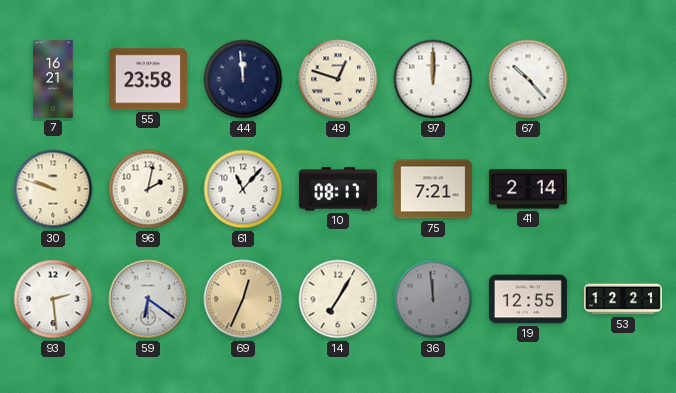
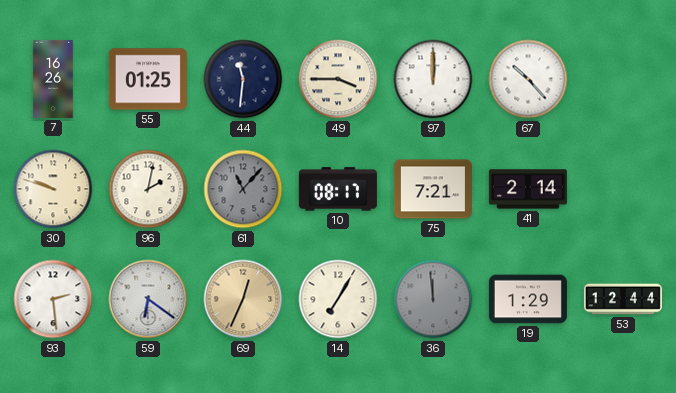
7: 16:21 -> 16:26 (53, 79)
55: 23:58 -> 01:25 (148, 79)
44: 11:59 -> 11:31 (243, 79)
49: 12:48 -> 3:45 (338, 79)
61 dial: white -> grey (243, 189)
19: 12:55 -> 1:29 (528, 299)
53: 12:21 -> 12:44 (623, 299)
